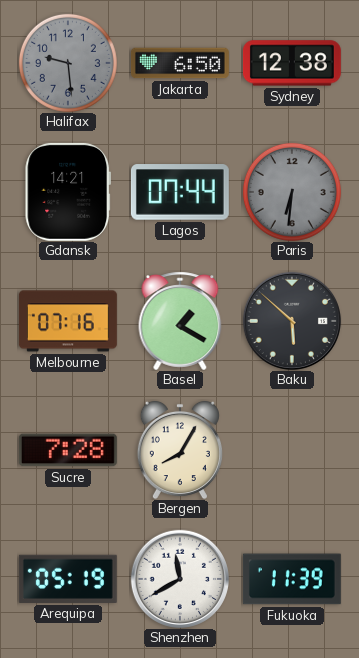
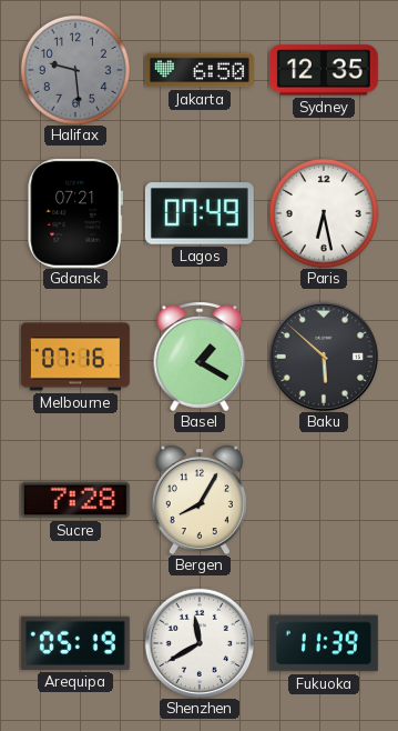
Sydney: 12:38 -> 12:35 (324, 70)
Gdansk: 14:21 -> 07:21 (74, 213)
Lagos: 07:44 -> 07:49 (200, 213)
Paris: 6:31 -> 6:28 (324, 213)
Paris dial: grey -> white (324, 213)
